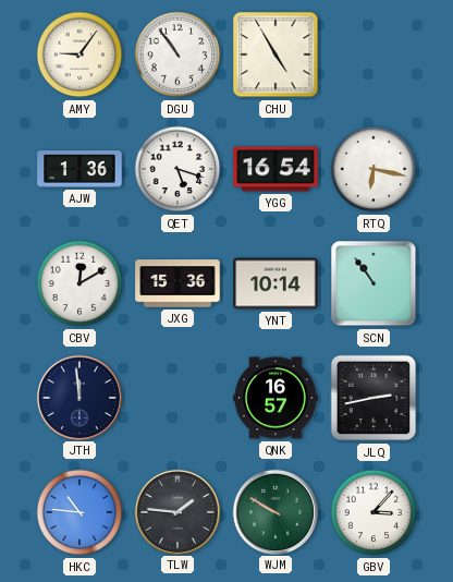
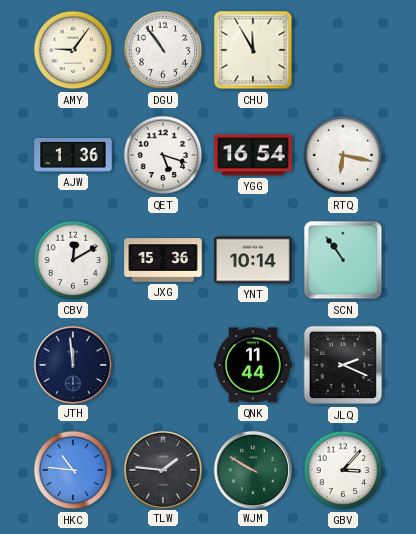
CHU: 4:55 -> 11:55 (253, 50)
QNK: 16:57 -> 11:44 (253, 365)
JLQ: 2:43 -> 2:19 (343, 365)
